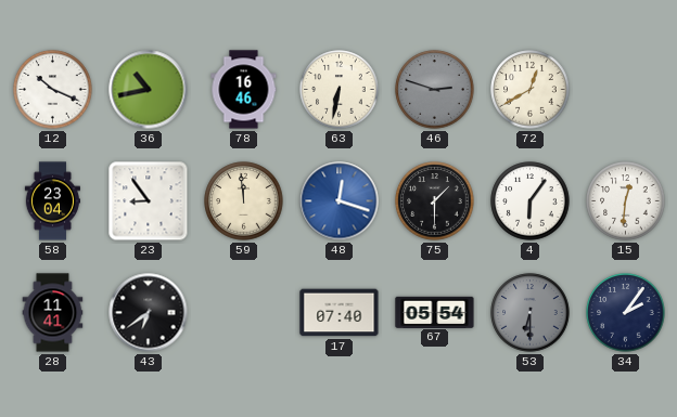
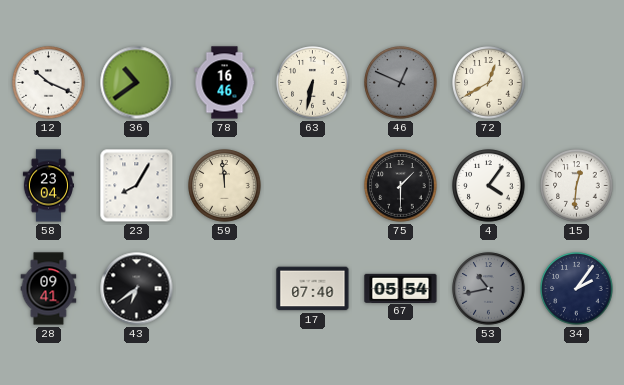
36: 10:43 -> 10:39 (137, 83)
46: 2:48 -> 12:49 (401, 83)
23: 8:54 -> 8:05 (137, 186)
48: 12:18 -> none (340, 201)
4: 6:06 -> 4:06 (489, 186)
28: 11:41 -> 09:41 (49, 289)
53: 6:30 -> 10:43 (489, 289)
